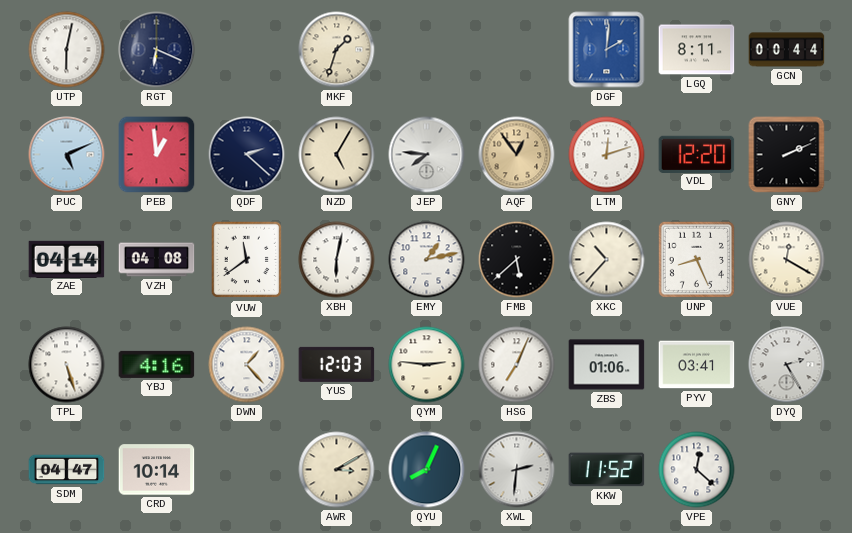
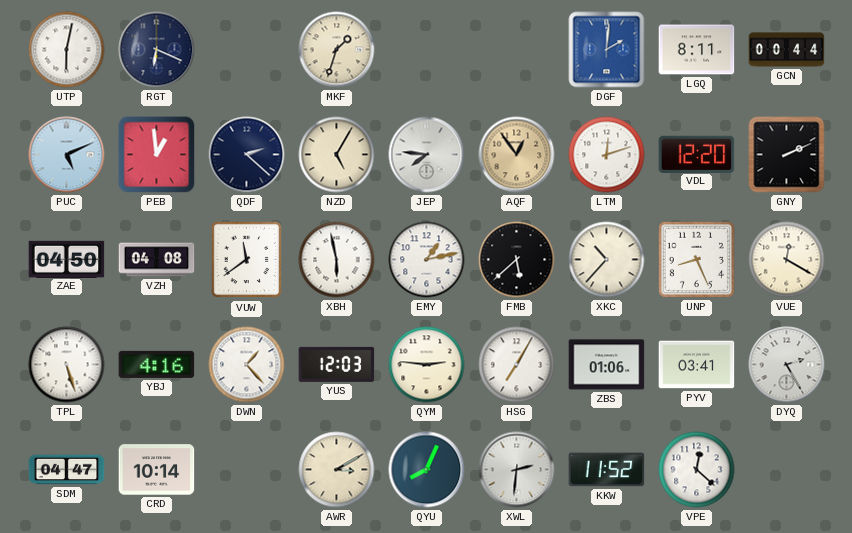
ZAE: 04:14 -> 04:50 (67, 259)
XBH: 6:02 -> 5:58 (337, 260)
HSG: 7:04 -> 7:05 (517, 365)
